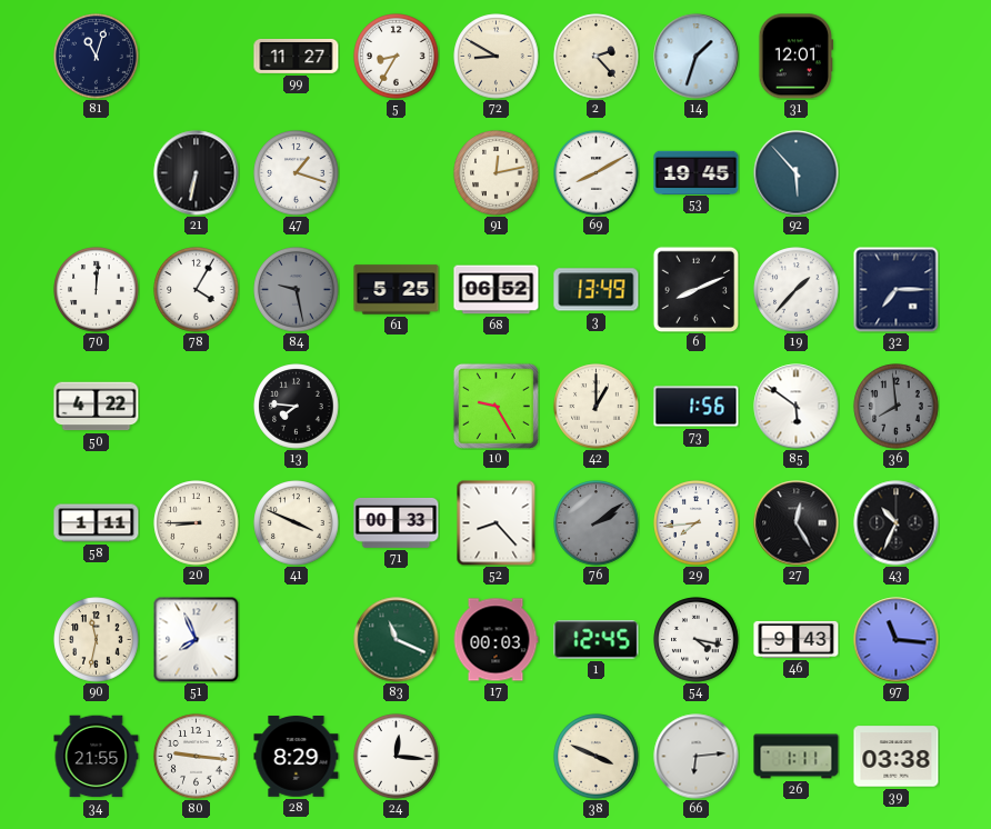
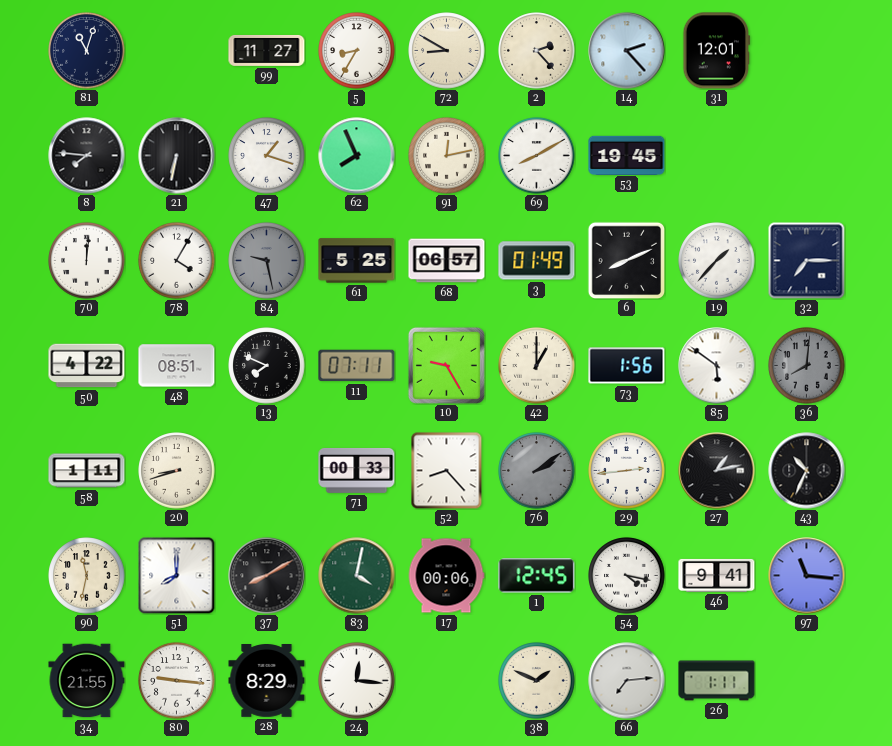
14: 1:33 -> 2:23 (627, 51)
8: none -> 7:46 (87, 156)
62: none -> 7:56 (357, 156)
92: 5:53 -> none (797, 173)
68: 06:52 -> 06:57 (447, 261)
3: 13:49 -> 01:49 (537, 261)
48: none -> 08:51 (177, 366)
13: 7:46 -> 7:49 (267, 366)
11: none -> 07:11 (357, 366)
36: 7:59 -> 8:01 (807, 366)
20: 8:45 -> 8:42 (177, 471)
41: 3:49 -> none (297, 523)
29: 7:44 -> 2:44 (627, 471)
27: 12:25 -> 1:13 (717, 471)
51: 7:56 -> 8:00 (177, 576)
37: none -> 8:10 (267, 576)
83: 11:19 -> 4:02 (357, 576)
17: 00:03 -> 00:06 (446, 576)
46: 9:43 -> 9:41 (717, 575)
38: 3:49 -> 1:49 (537, 681)
66: 6:14 -> 7:14 (627, 681)
39: 03:38 -> none (897, 757)
